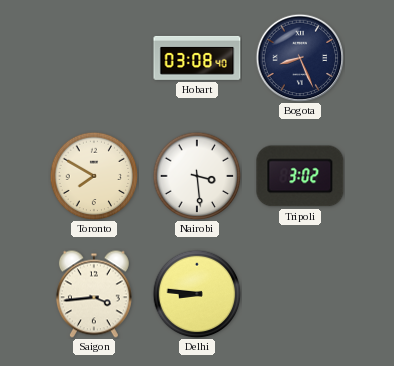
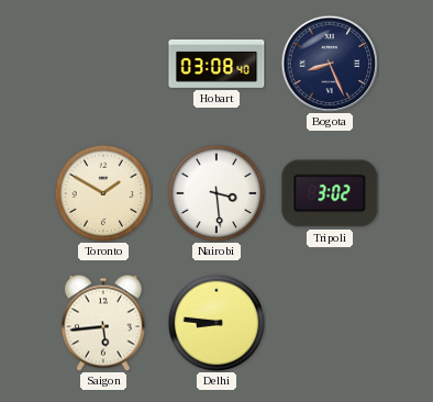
Toronto: 7:50 -> 1:50 (103, 193)
Saigon: 3:44 -> 5:44 (103, 323)
